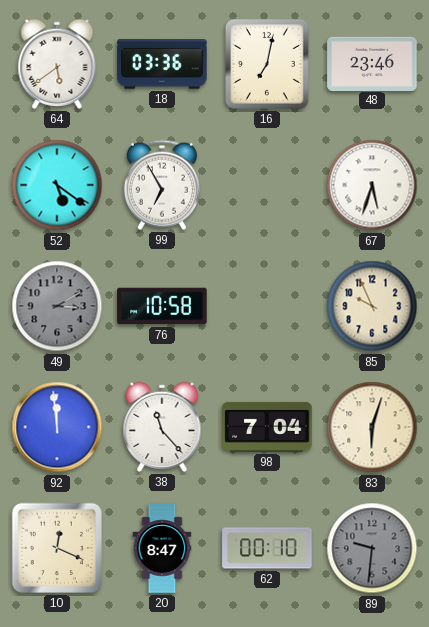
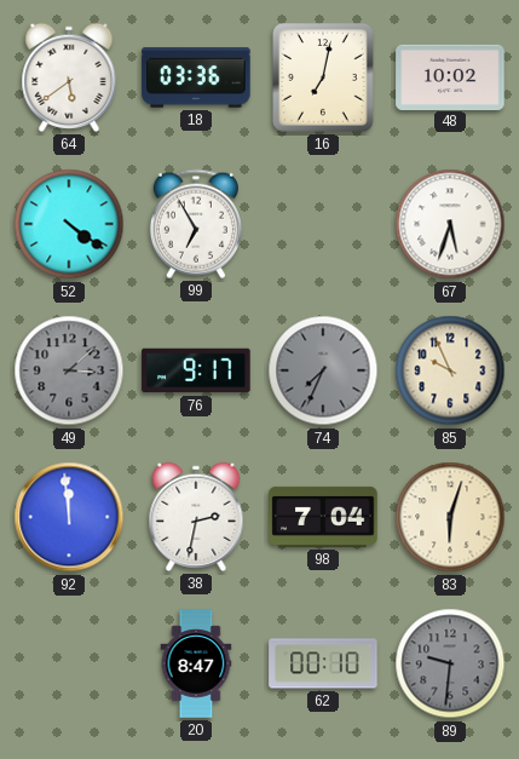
48: 23:46 -> 10:02 (450, 76)
52: 5:21 -> 4:21 (69, 224)
49: 3:10 -> 3:08 (69, 370)
76: 10:58 -> 9:17 (196, 370)
74: none -> 7:34 (323, 370)
38: 11:23 -> 2:32 (196, 517)
10: 12:19 -> none (57, 548)
